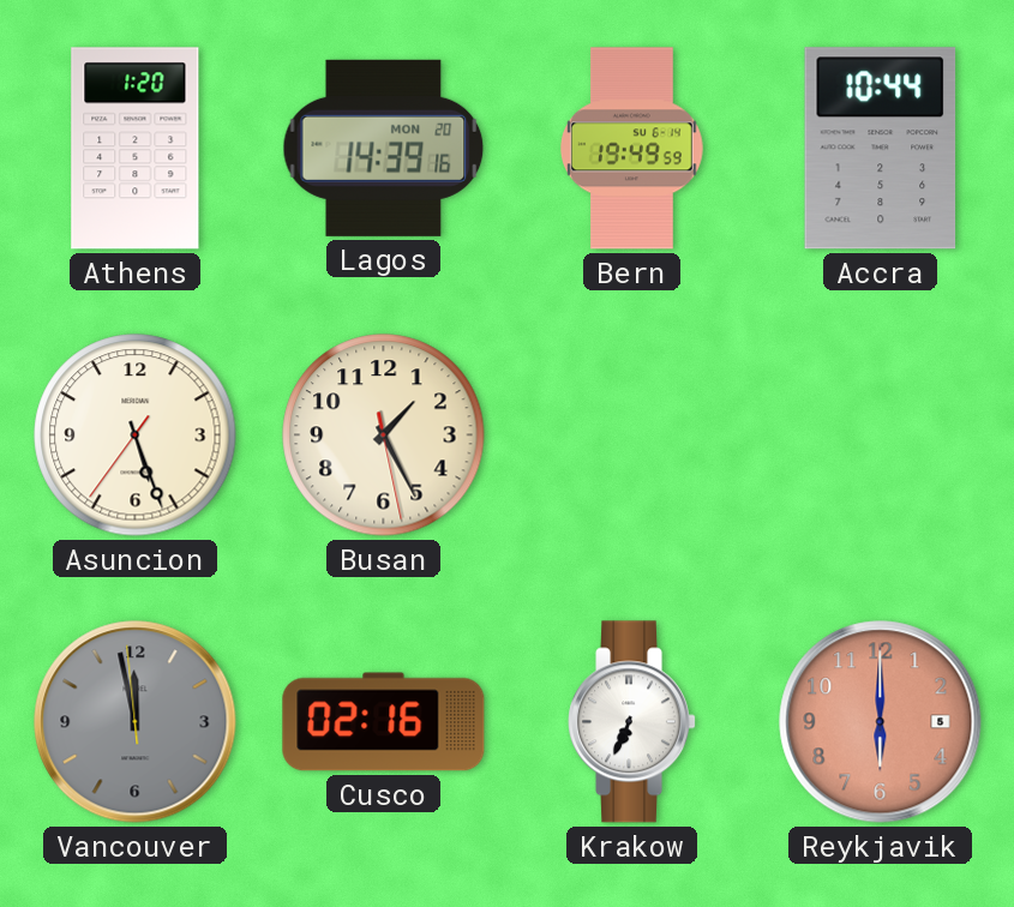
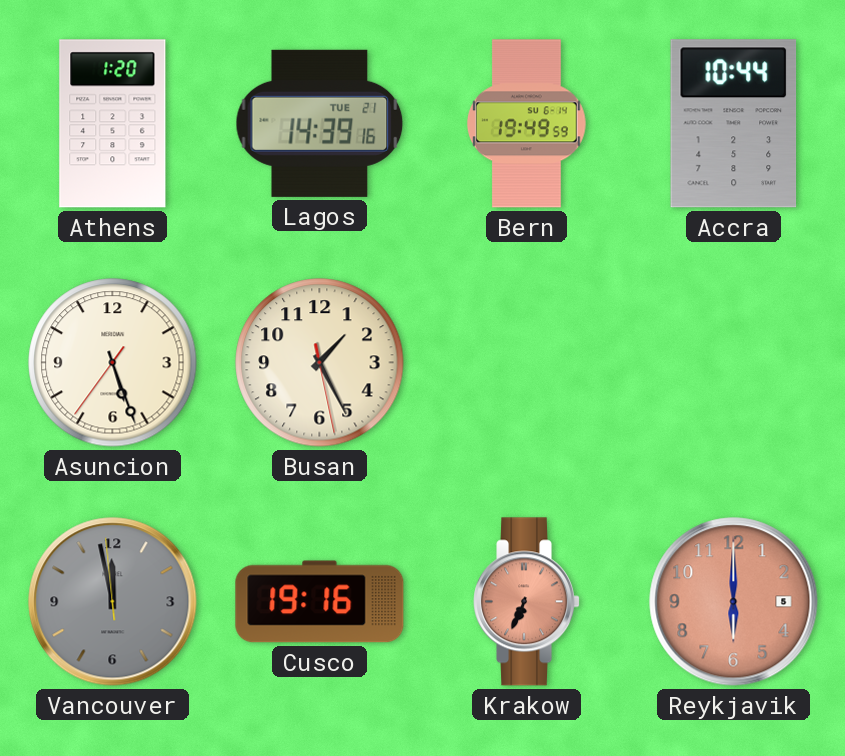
Lagos date: MON 20 -> TUE 21 (320, 123)
Cusco: 02:16 -> 19:16 (320, 602)
Krakow dial: white -> salmon (527, 602)
